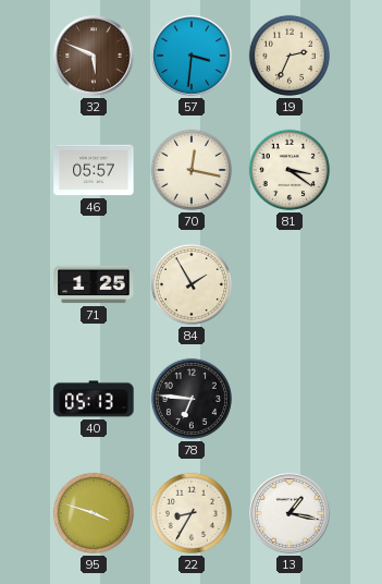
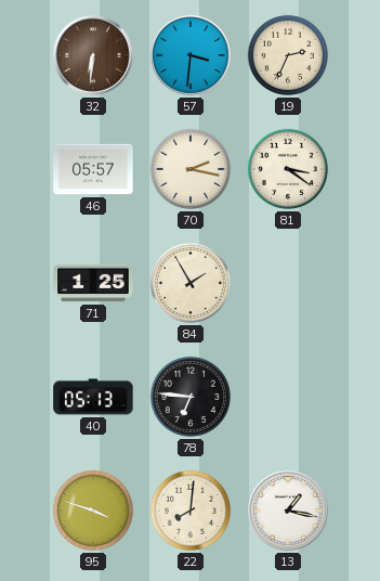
32: 5:49 -> 6:31 (93, 55)
70: 12:17 -> 2:17 (191, 169)
22: 8:35 -> 8:01 (191, 511)
